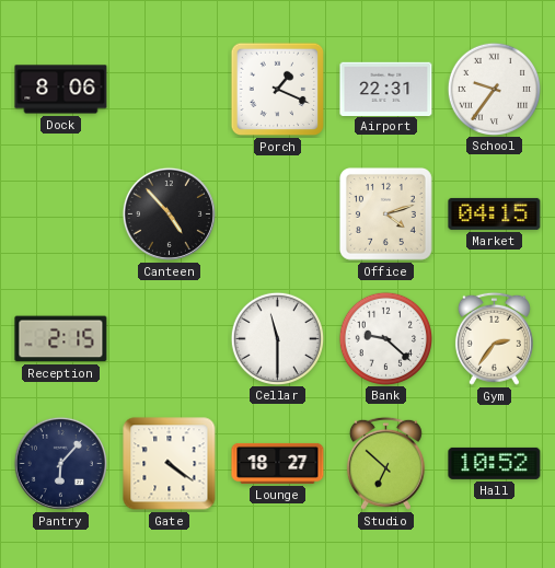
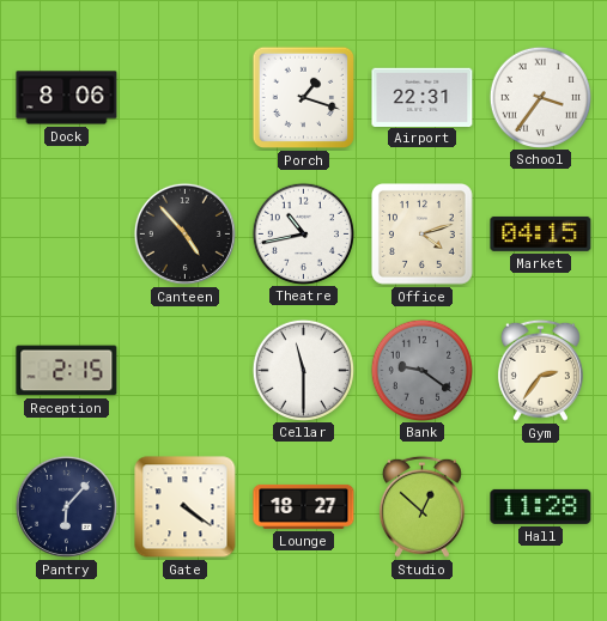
Porch: 1:19 -> 1:18 (304, 98)
School: 9:36 -> 3:36 (540, 97)
Theatre: none -> 10:43 (303, 233)
Bank: 9:22 -> 9:21 (421, 370)
Bank dial: white -> grey (421, 370)
Studio: 6:52 -> 12:52 (421, 506)
Hall: 10:52 -> 11:28 (541, 506)
